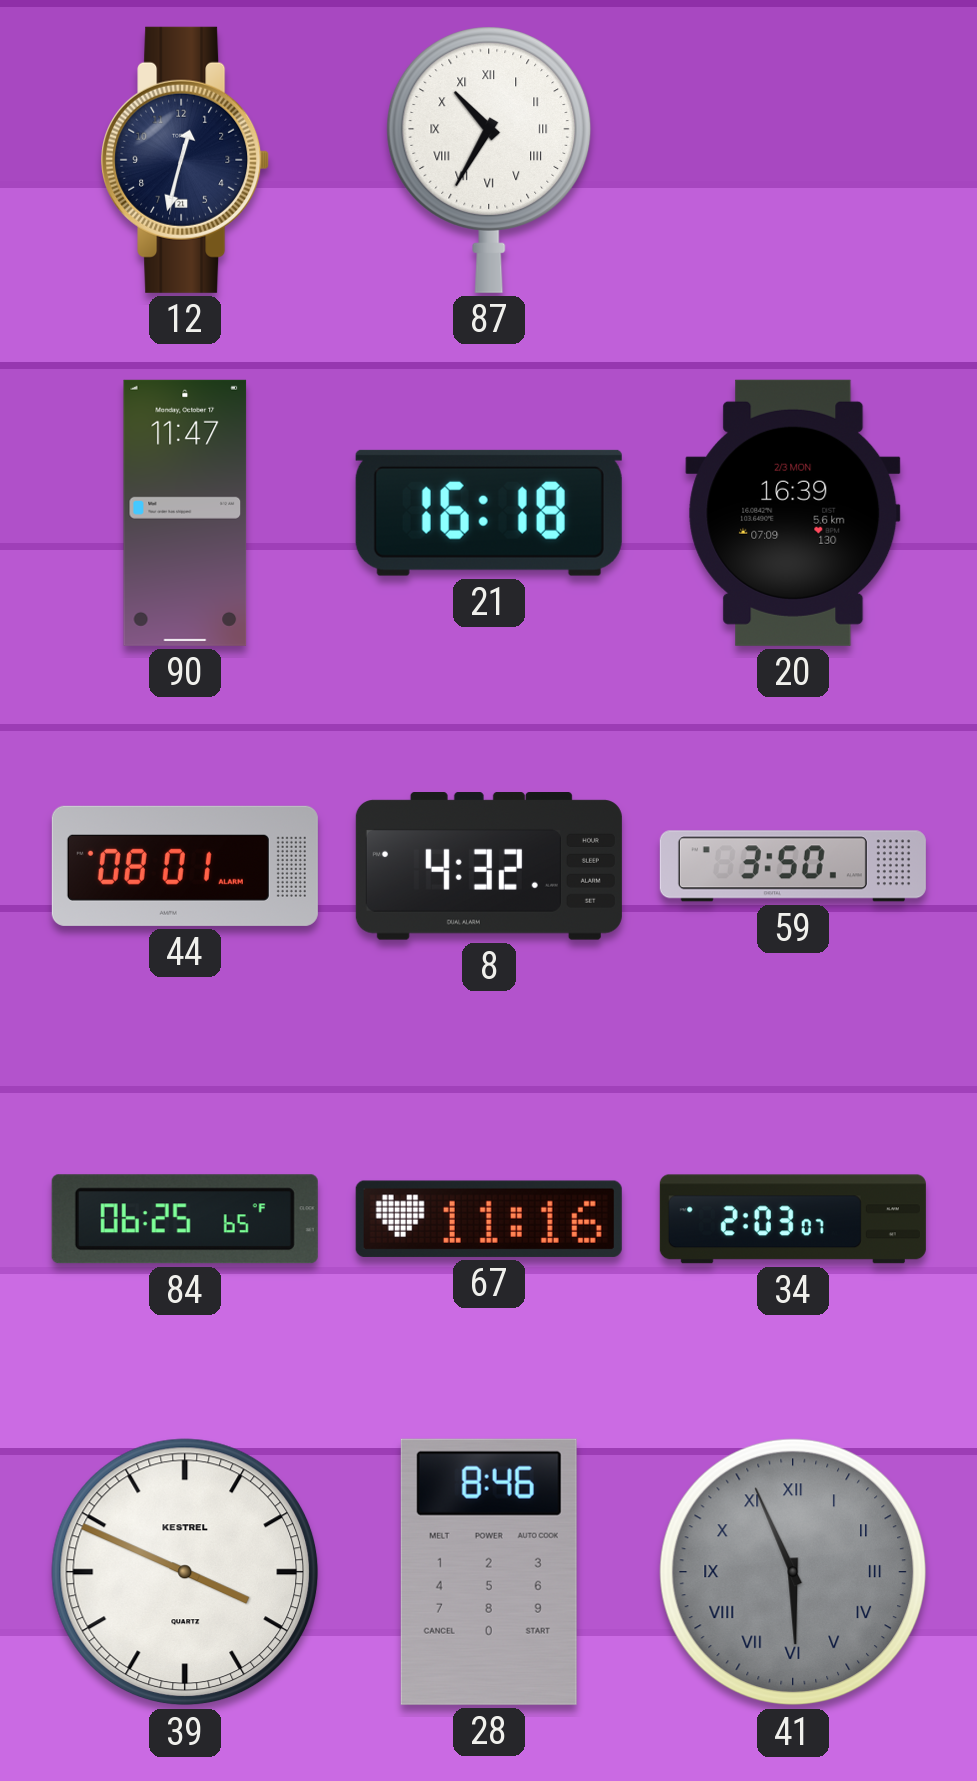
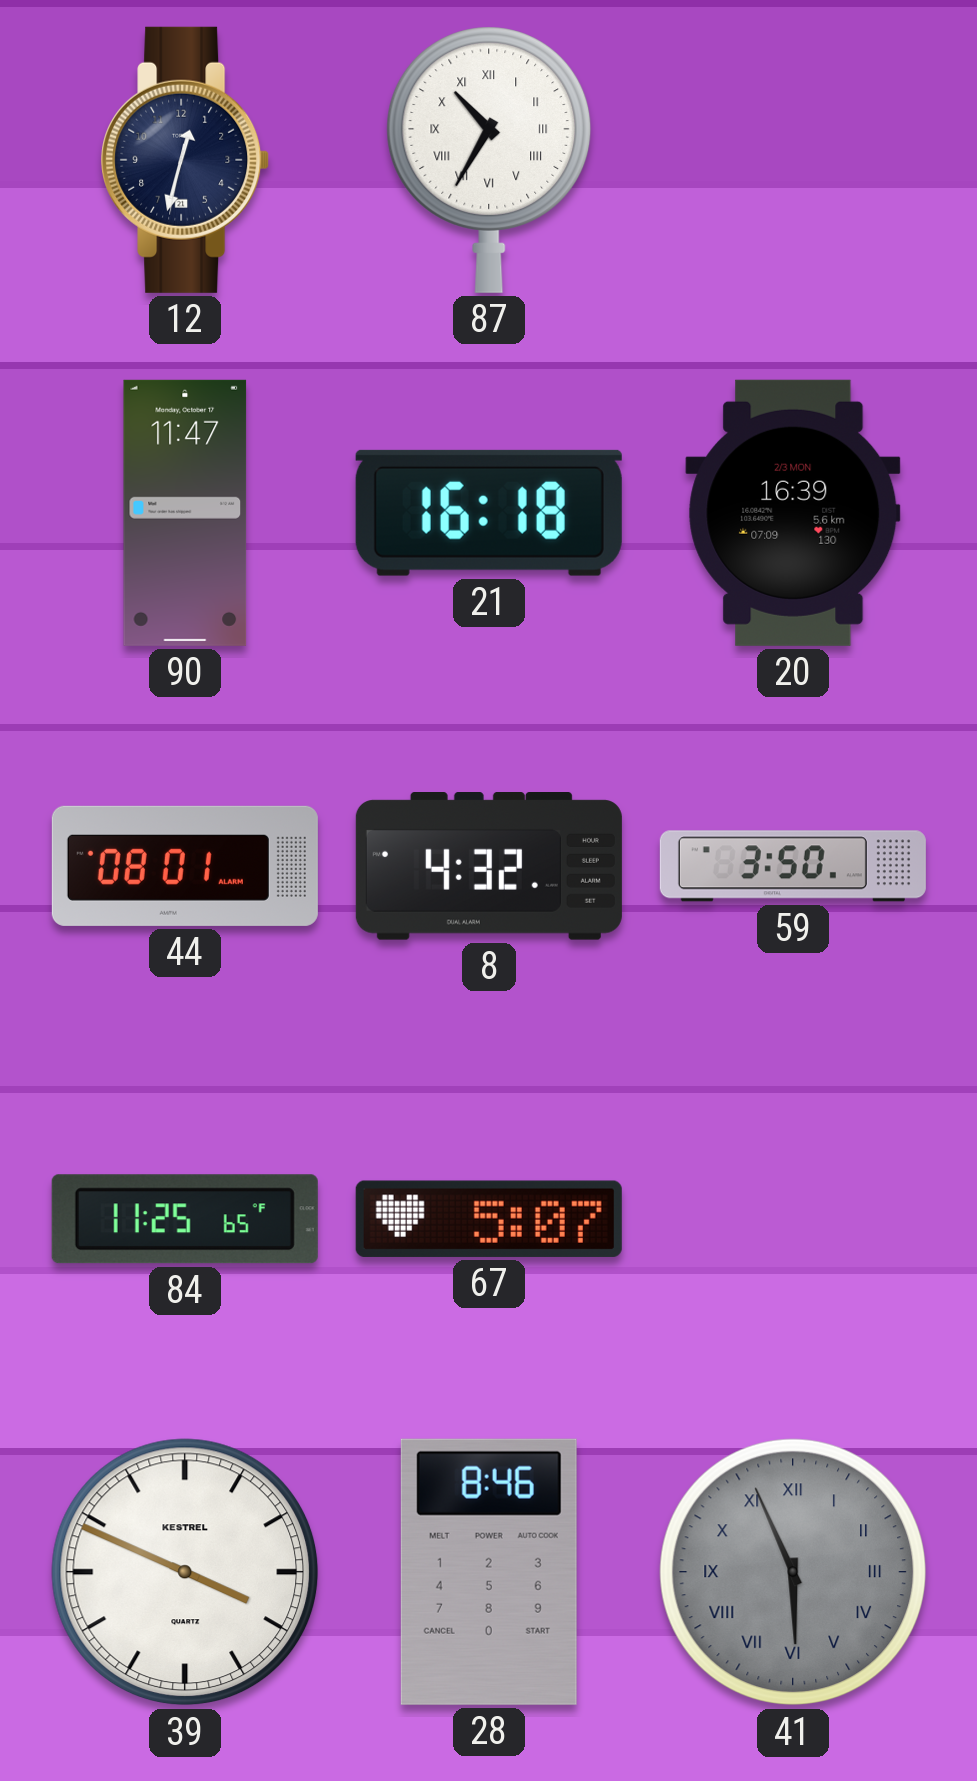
84: 06:25 -> 11:25 (185, 1219)
67: 11:16 -> 5:07 (489, 1219)
34: 2:03 -> none (793, 1219)
